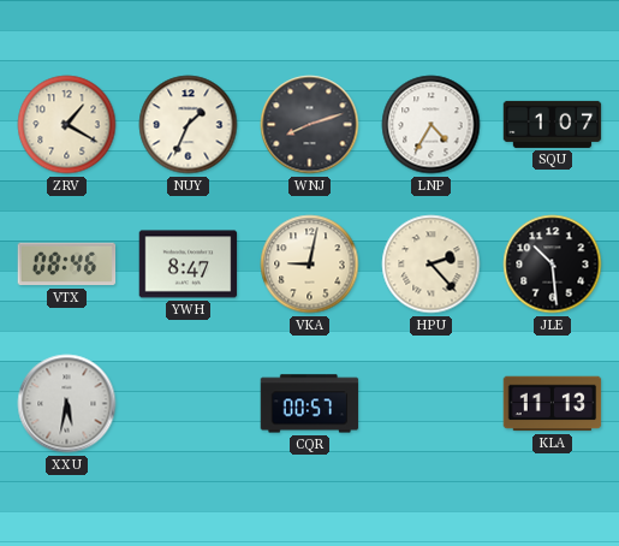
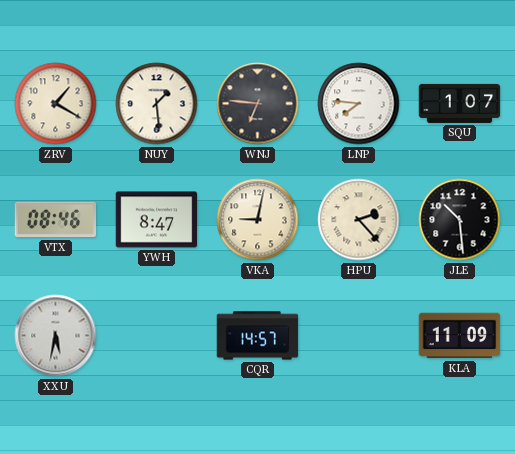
NUY: 1:34 -> 1:29 (157, 104)
WNJ: 8:12 -> 6:46 (258, 104)
LNP: 4:35 -> 7:46 (359, 104)
CQR: 00:57 -> 14:57 (258, 336)
KLA: 11:13 -> 11:09 (460, 336)
